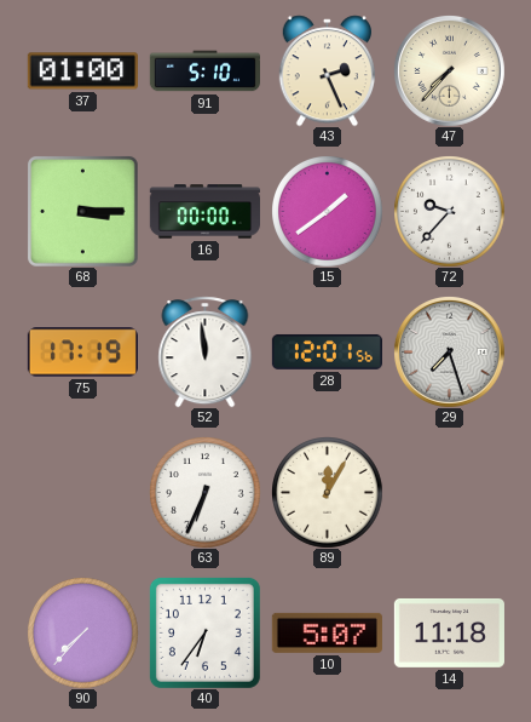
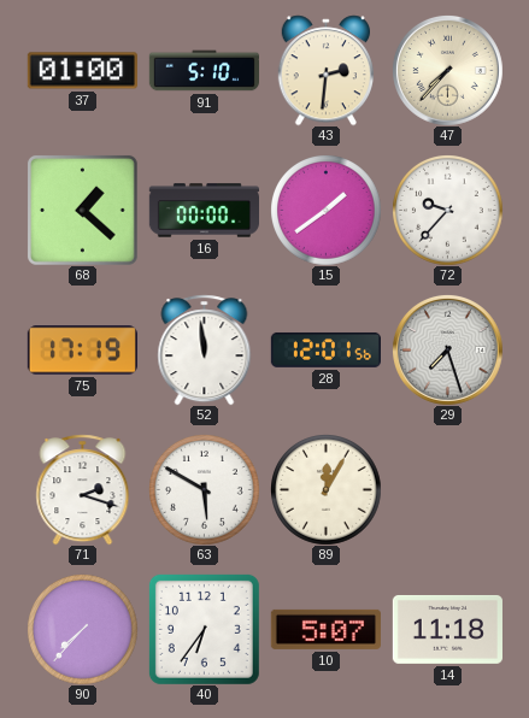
43: 2:26 -> 2:31 (325, 70)
68: 3:15 -> 1:22 (82, 210)
71: none -> 2:18 (83, 489)
63: 6:34 -> 5:50 (205, 490)
